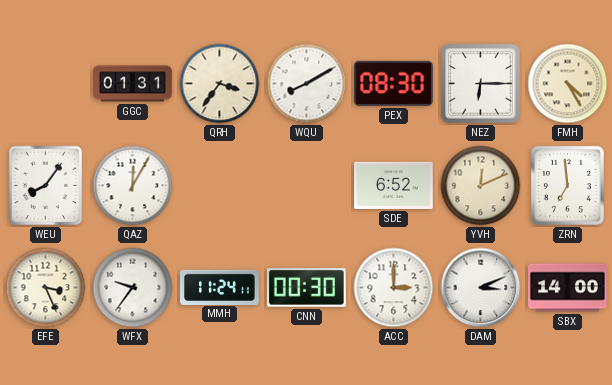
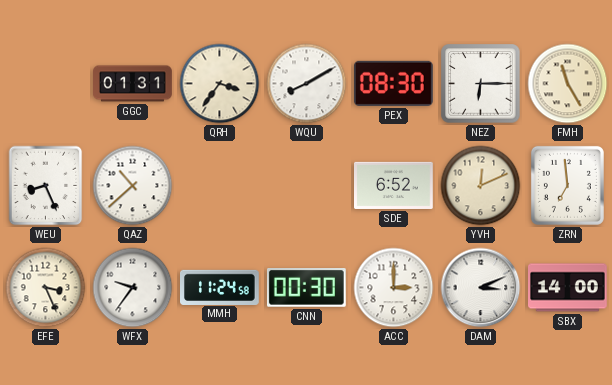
FMH: 4:25 -> 11:25 (568, 84)
WEU: 8:06 -> 8:26 (46, 186)
QAZ: 12:05 -> 10:38 (133, 186)
MMH: 11:24:11 -> 11:24:58 (220, 287)
